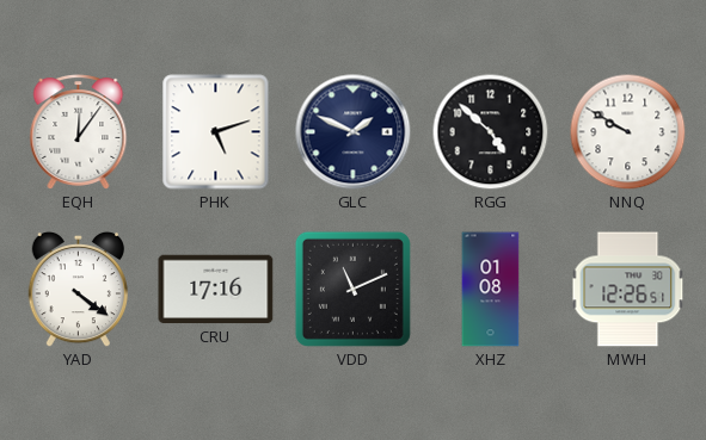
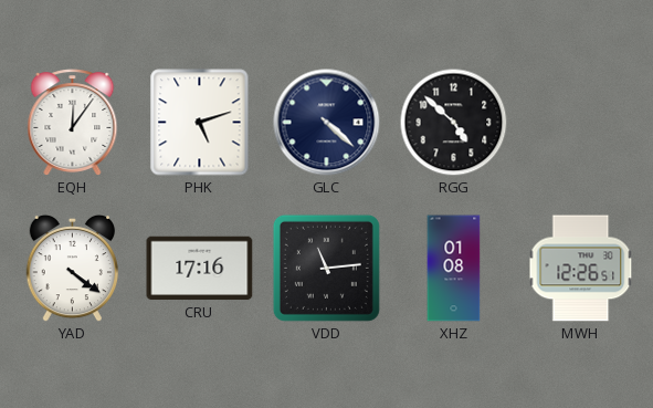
GLC: 1:49 -> 4:22 (327, 123)
NNQ: 9:50 -> none (628, 132)
VDD: 11:11 -> 11:14 (326, 268)
